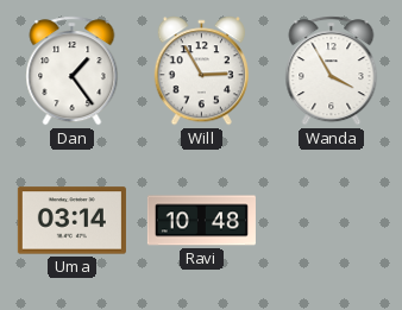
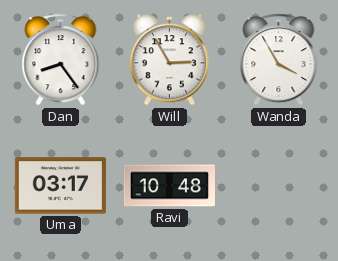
Dan: 1:24 -> 8:24 (61, 60)
Uma: 03:14 -> 03:17 (60, 186)
